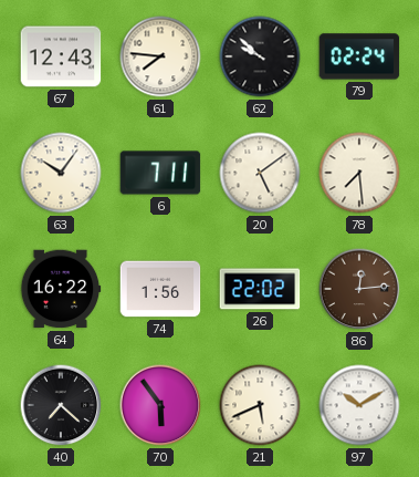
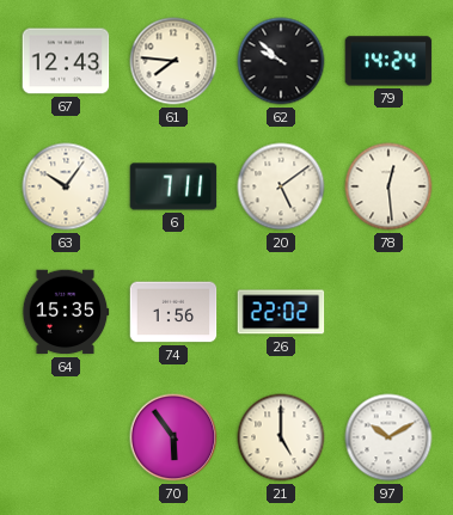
79: 02:24 -> 14:24 (388, 61)
78: 7:29 -> 12:29 (388, 186)
64: 16:22 -> 15:35 (66, 312)
86: 12:14 -> none (359, 289)
40: 7:22 -> none (61, 405)
21: 5:41 -> 5:00 (281, 437)
